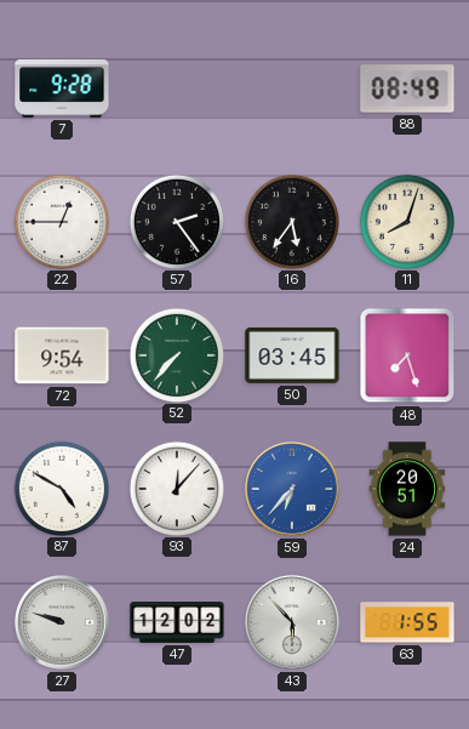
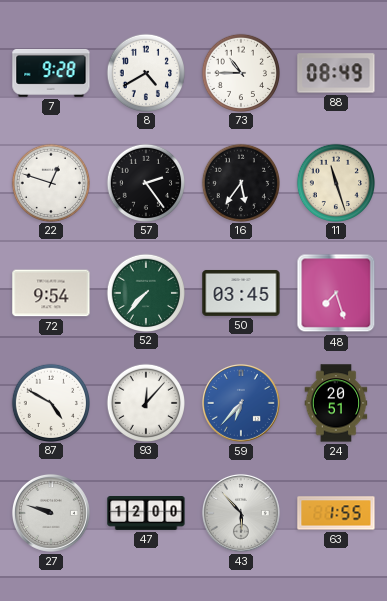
8: none -> 4:40 (145, 72)
73: none -> 10:45 (240, 72)
22: 12:45 -> 12:48 (50, 182)
11: 8:03 -> 11:27 (335, 182)
47: 12:02 -> 12:00 (146, 514)
